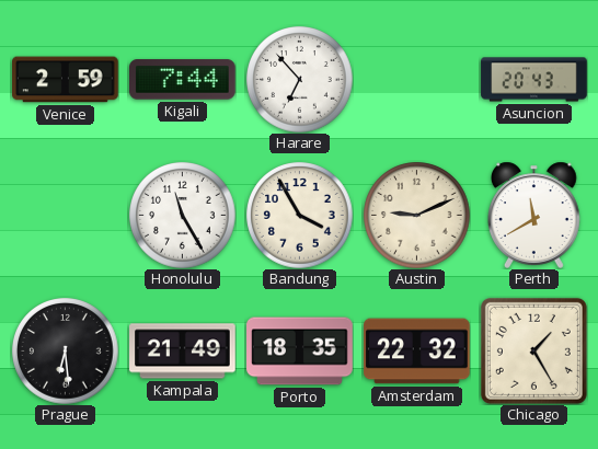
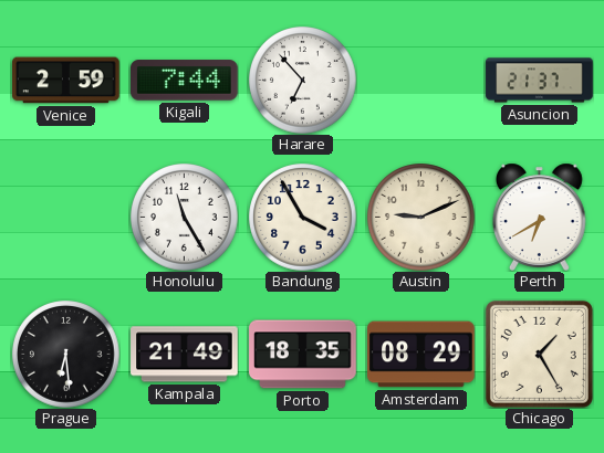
Asuncion: 20:43 -> 21:37 (540, 81)
Perth: 11:40 -> 6:40 (540, 217)
Amsterdam: 22:32 -> 08:29 (421, 355)
